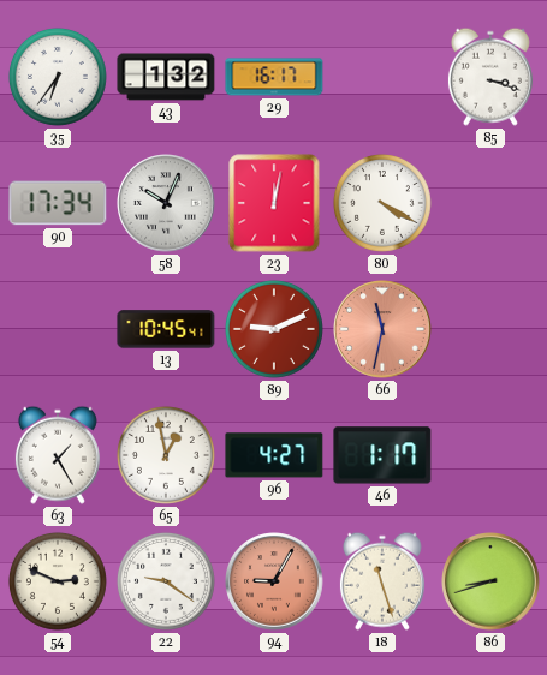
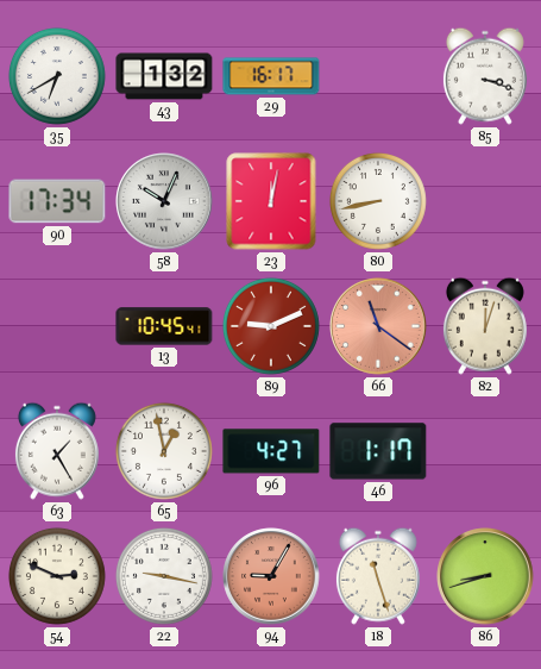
35: 6:36 -> 6:40 (57, 76)
80: 4:20 -> 8:43 (378, 201)
66: 11:32 -> 11:21 (378, 326)
82: none -> 12:03 (485, 326)
22: 9:21 -> 9:17 (164, 576)
